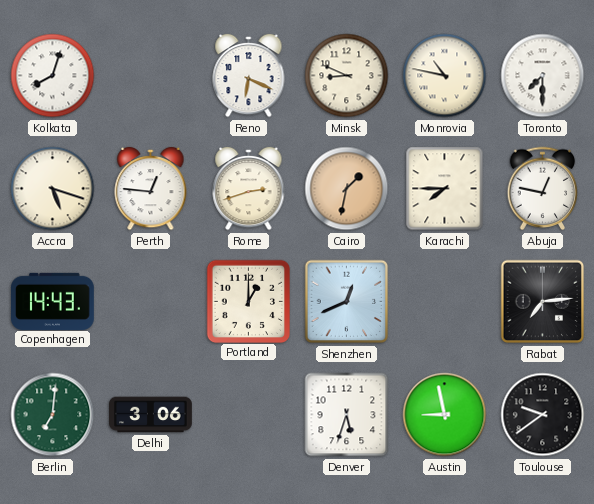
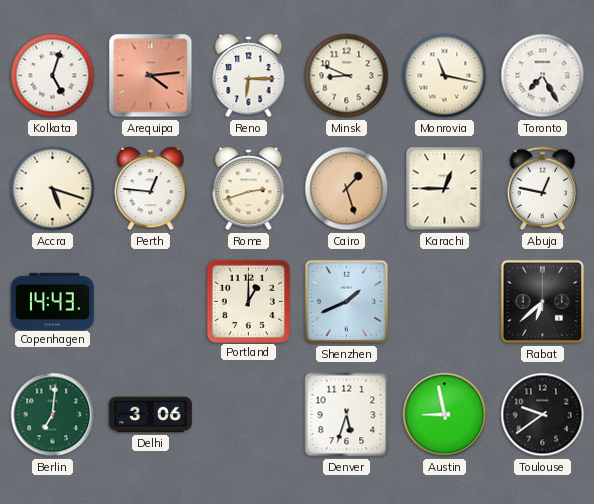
Kolkata: 8:03 -> 5:03 (53, 76)
Arequipa: none -> 4:14 (151, 76)
Reno: 6:19 -> 6:15 (249, 76)
Monrovia: 10:47 -> 11:17 (445, 76)
Toronto: 7:30 -> 7:25 (543, 76)
Cairo: 1:32 -> 1:27 (347, 189)
Karachi: 7:45 -> 12:45 (445, 189)
Shenzhen: 12:41 -> 1:41 (347, 302)
Rabat: 7:14 -> 6:38 (543, 302)
